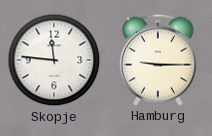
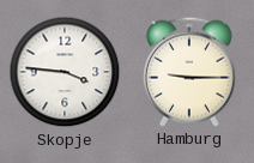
Skopje: 11:46 -> 3:46 (65, 72)
